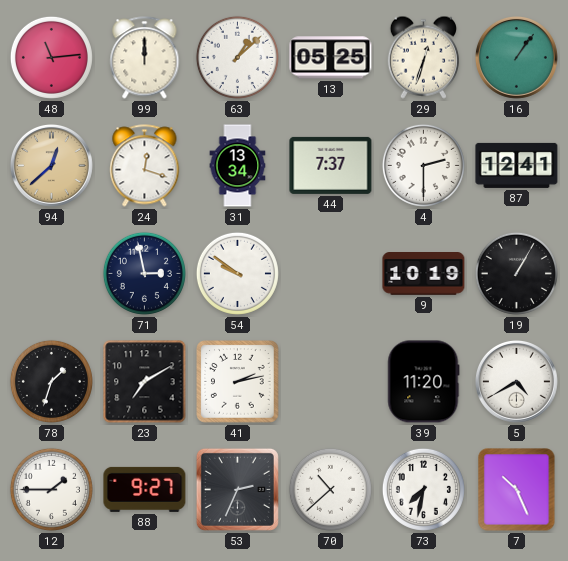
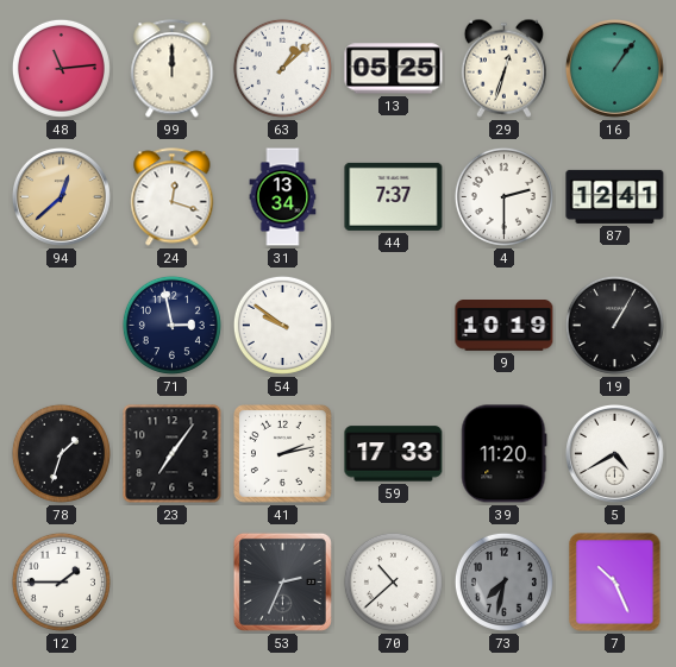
23: 7:10 -> 7:06 (173, 454)
59: none -> 17:33 (394, 454)
88: 9:27 -> none (145, 489)
73 dial: white -> grey (503, 581)
